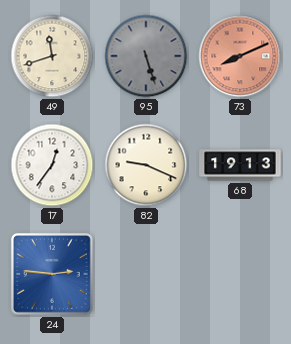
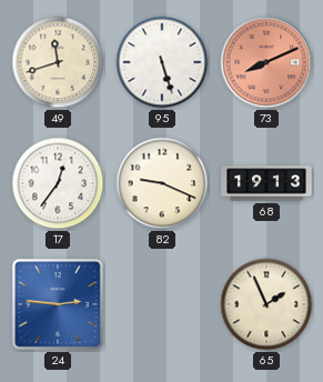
95 dial: grey -> white (162, 62)
65: none -> 1:56 (266, 304)
